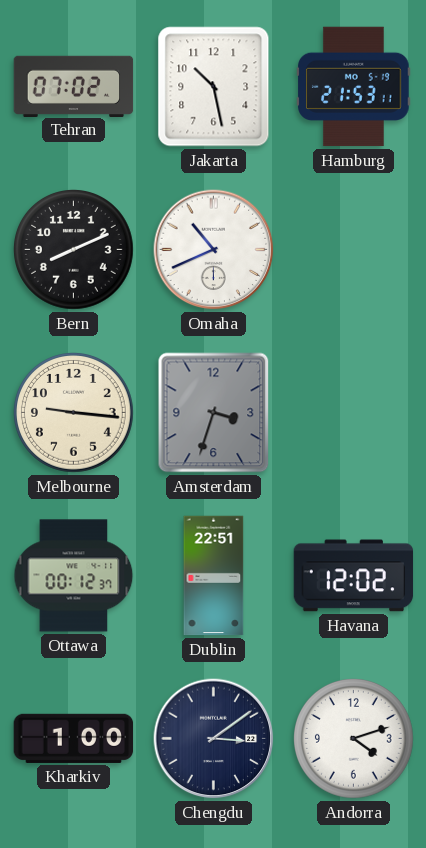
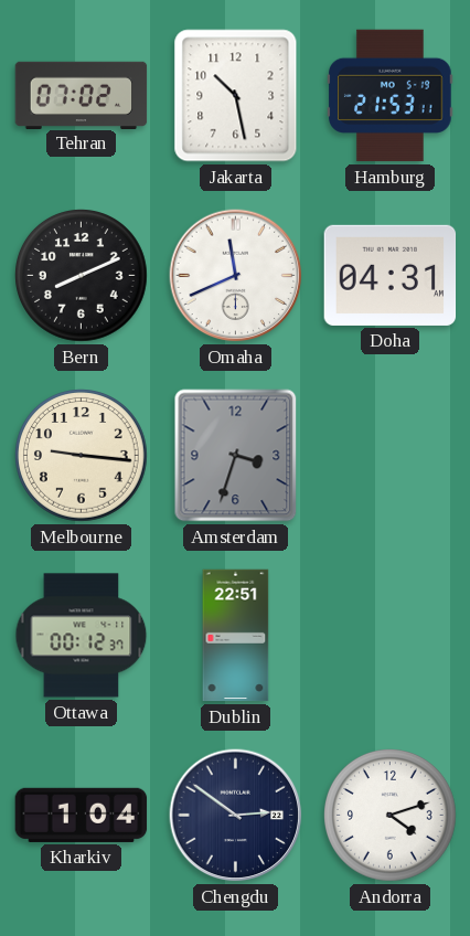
Omaha: 10:41 -> 11:41 (236, 276)
Doha: none -> 04:31 (391, 275)
Havana: 12:02 -> none (354, 576)
Kharkiv: 1:00 -> 1:04 (82, 815)
Chengdu: 3:09 -> 2:51 (236, 816)
